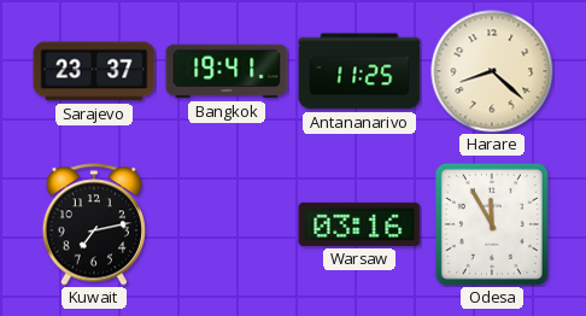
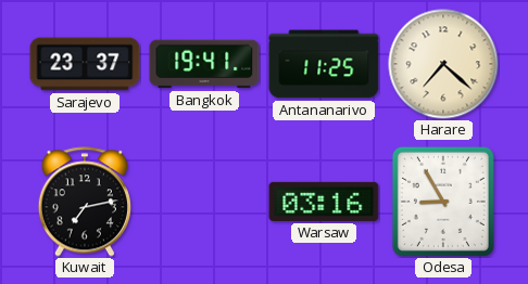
Harare: 8:22 -> 7:22 (443, 64)
Odesa: 11:55 -> 8:55 (443, 202)
